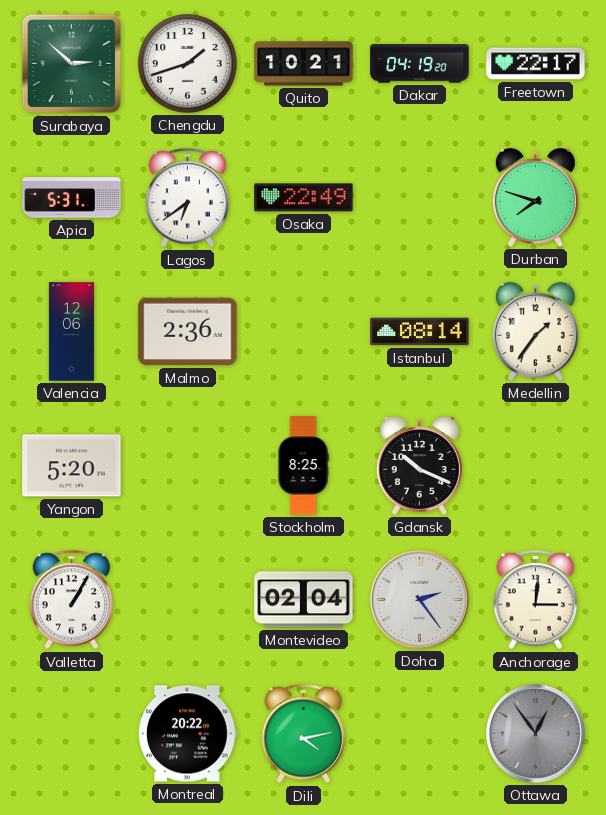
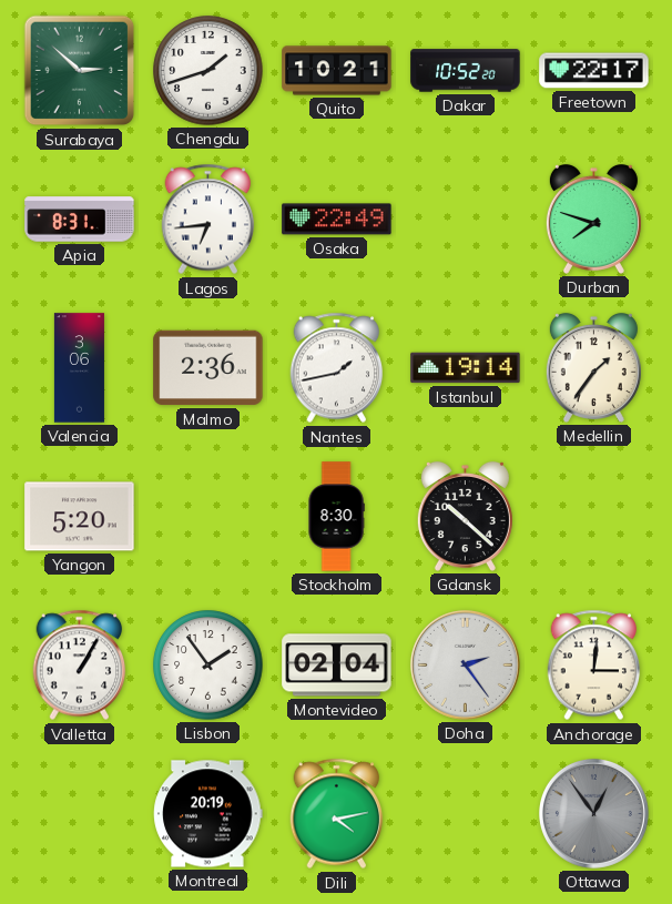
Dakar: 04:19 -> 10:52 (466, 71)
Apia: 5:31 -> 8:31 (80, 220)
Lagos: 6:39 -> 6:44 (208, 220)
Valencia: 12:06 -> 3:06 (79, 368)
Nantes: none -> 1:43 (337, 368)
Istanbul: 08:14 -> 19:14 (466, 368)
Stockholm: 8:25 -> 8:30 (336, 517)
Gdansk: 10:19 -> 10:22 (465, 516)
Lisbon: none -> 1:54 (208, 666)
Montreal: 20:22 -> 20:19 (208, 814)
